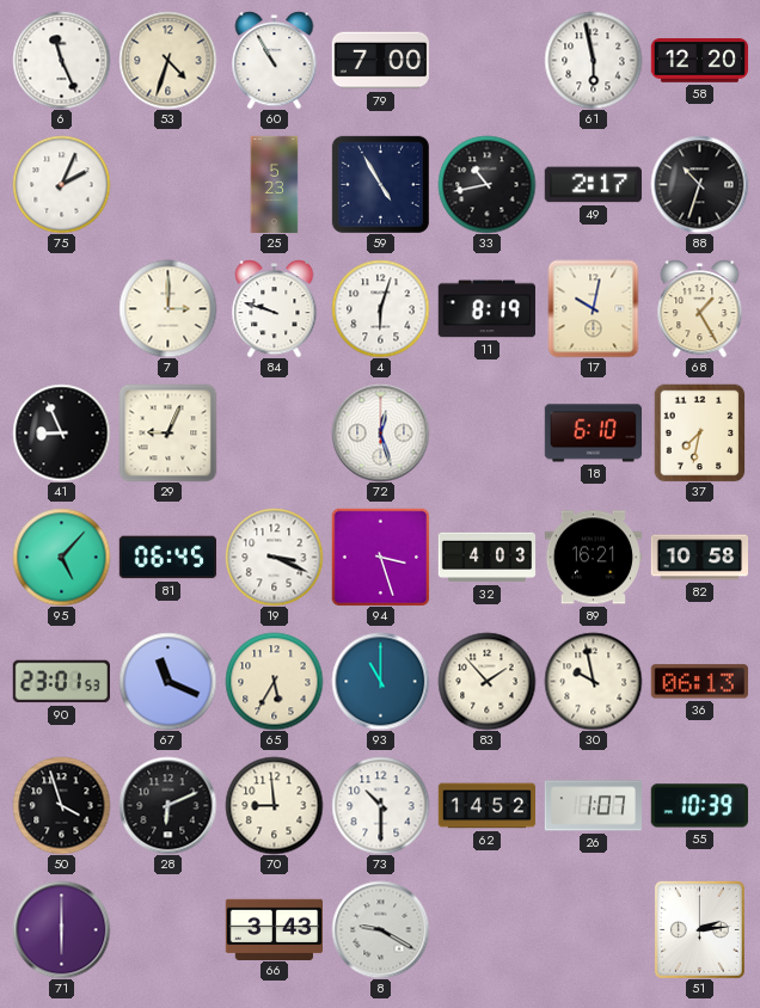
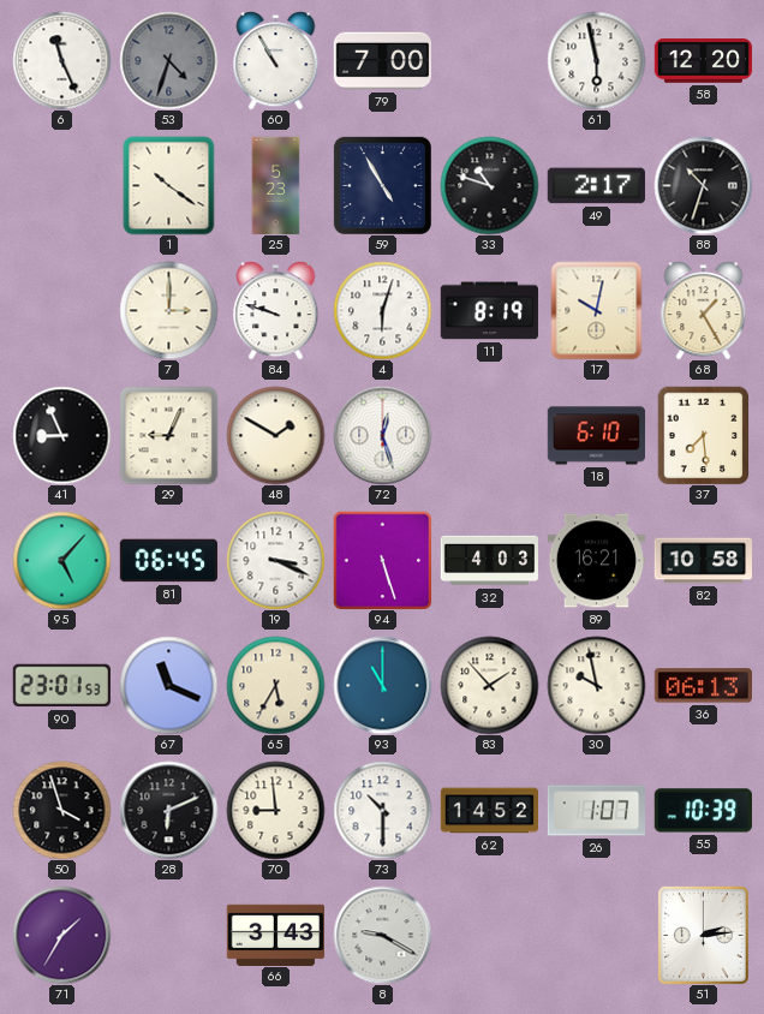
53 dial: cream -> grey (168, 60)
75: 2:04 -> none (61, 184)
1: none -> 10:21 (169, 185)
33: 10:43 -> 10:48 (489, 185)
48: none -> 1:50 (275, 435)
37: 7:32 -> 7:29 (704, 435)
94: 3:27 -> 5:27 (382, 560)
71: 6:00 -> 1:35 (61, 935)
